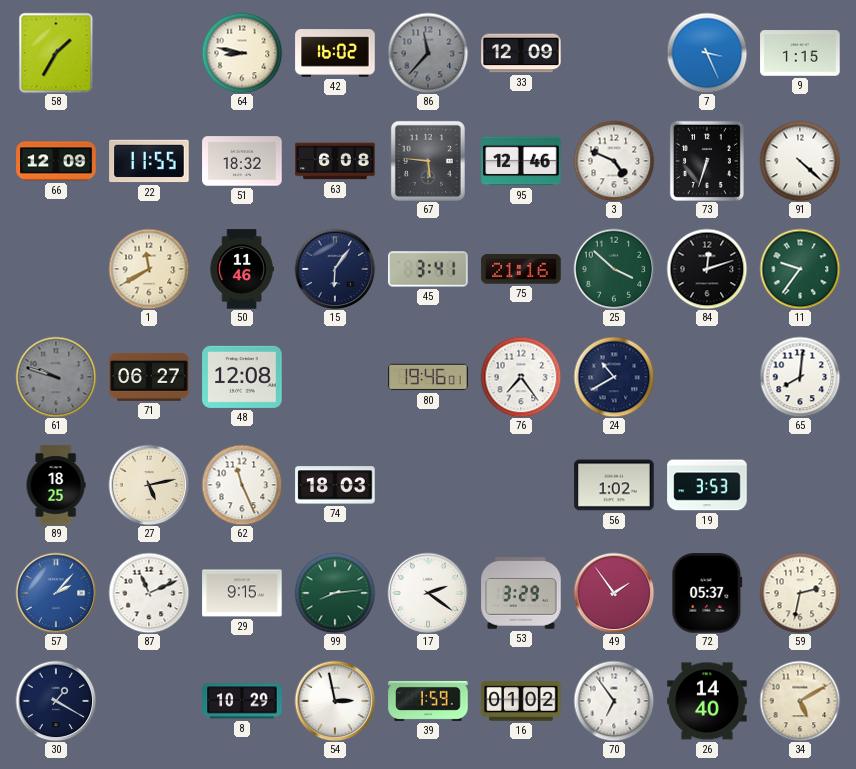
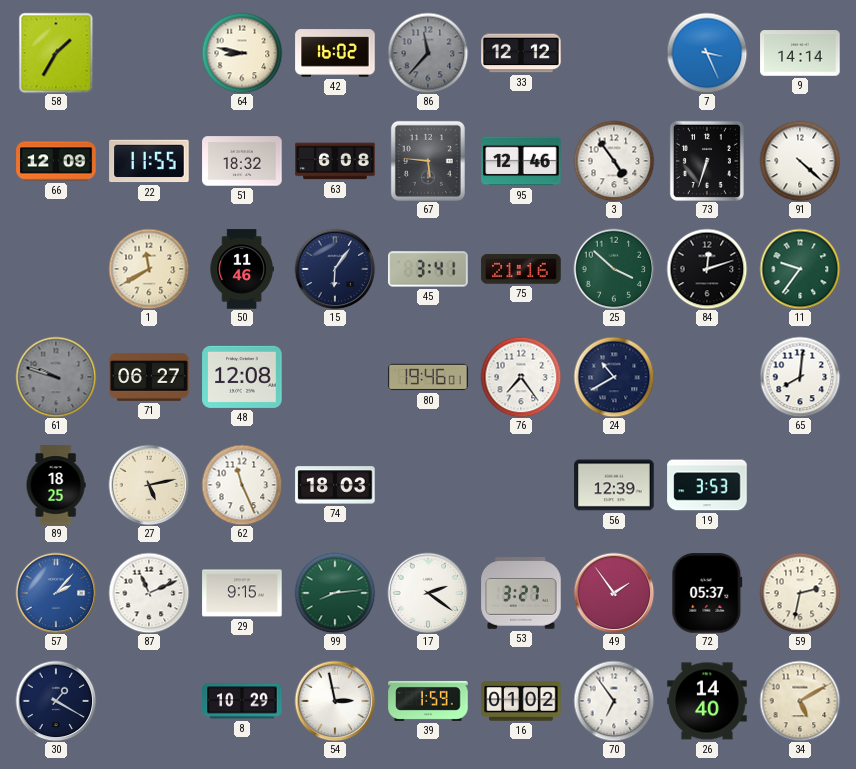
33: 12:09 -> 12:12 (521, 53)
9: 1:15 -> 14:14 (800, 53)
3: 4:49 -> 4:54 (614, 161)
56: 1:02 -> 12:39 (614, 485)
53: 3:29 -> 3:27 (521, 593)
